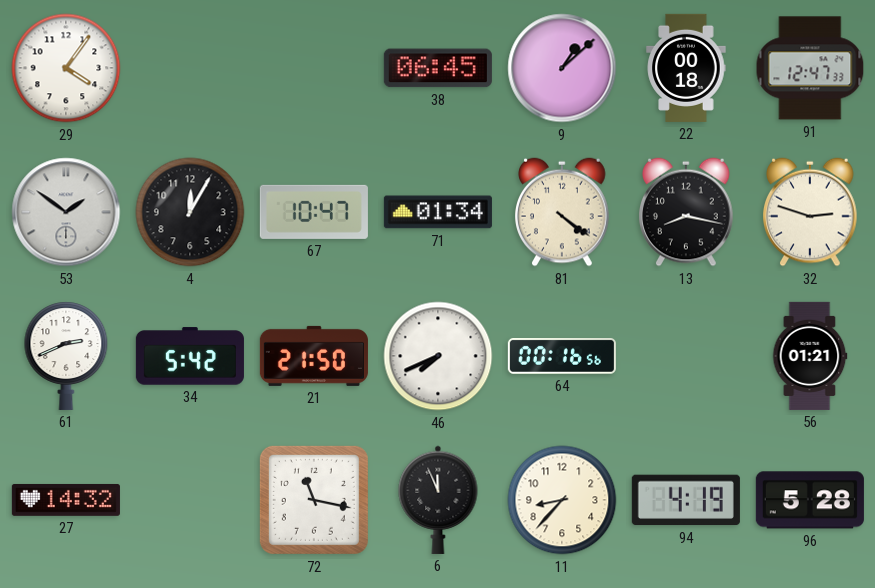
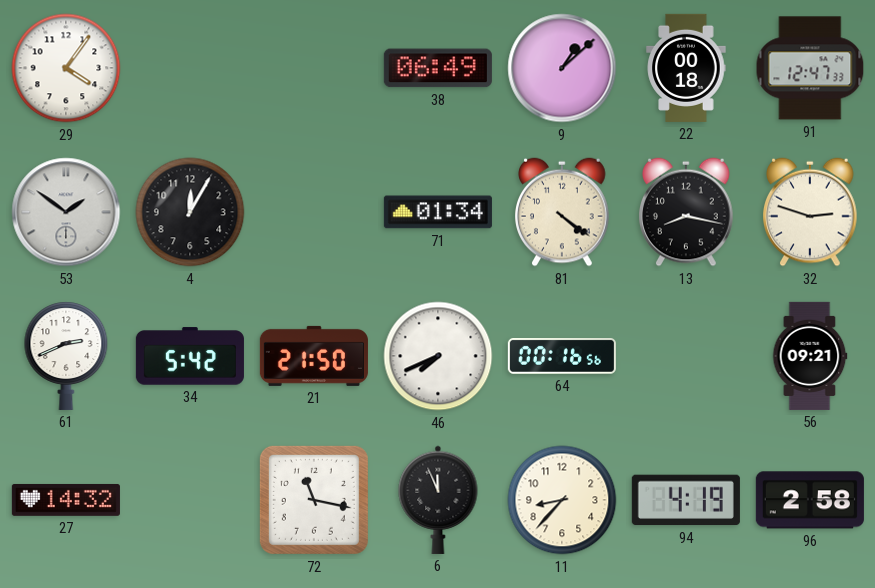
38: 06:45 -> 06:49 (438, 68)
67: 10:47 -> none (314, 212)
56: 01:21 -> 09:21 (810, 356)
96: 5:28 -> 2:58 (810, 500)
